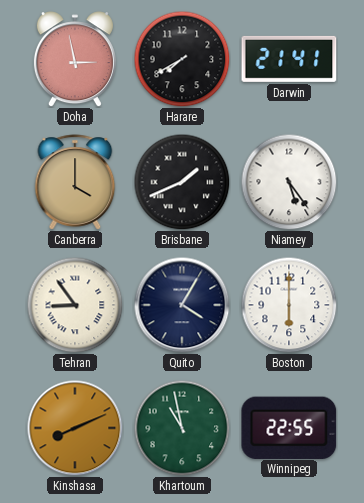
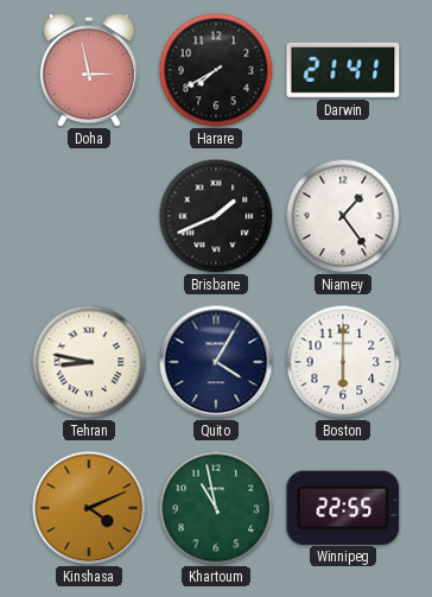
Canberra: 4:00 -> none (75, 182)
Niamey: 5:24 -> 1:24 (343, 216)
Tehran: 8:54 -> 8:47 (89, 362)
Kinshasa: 8:11 -> 4:11 (89, 508)
